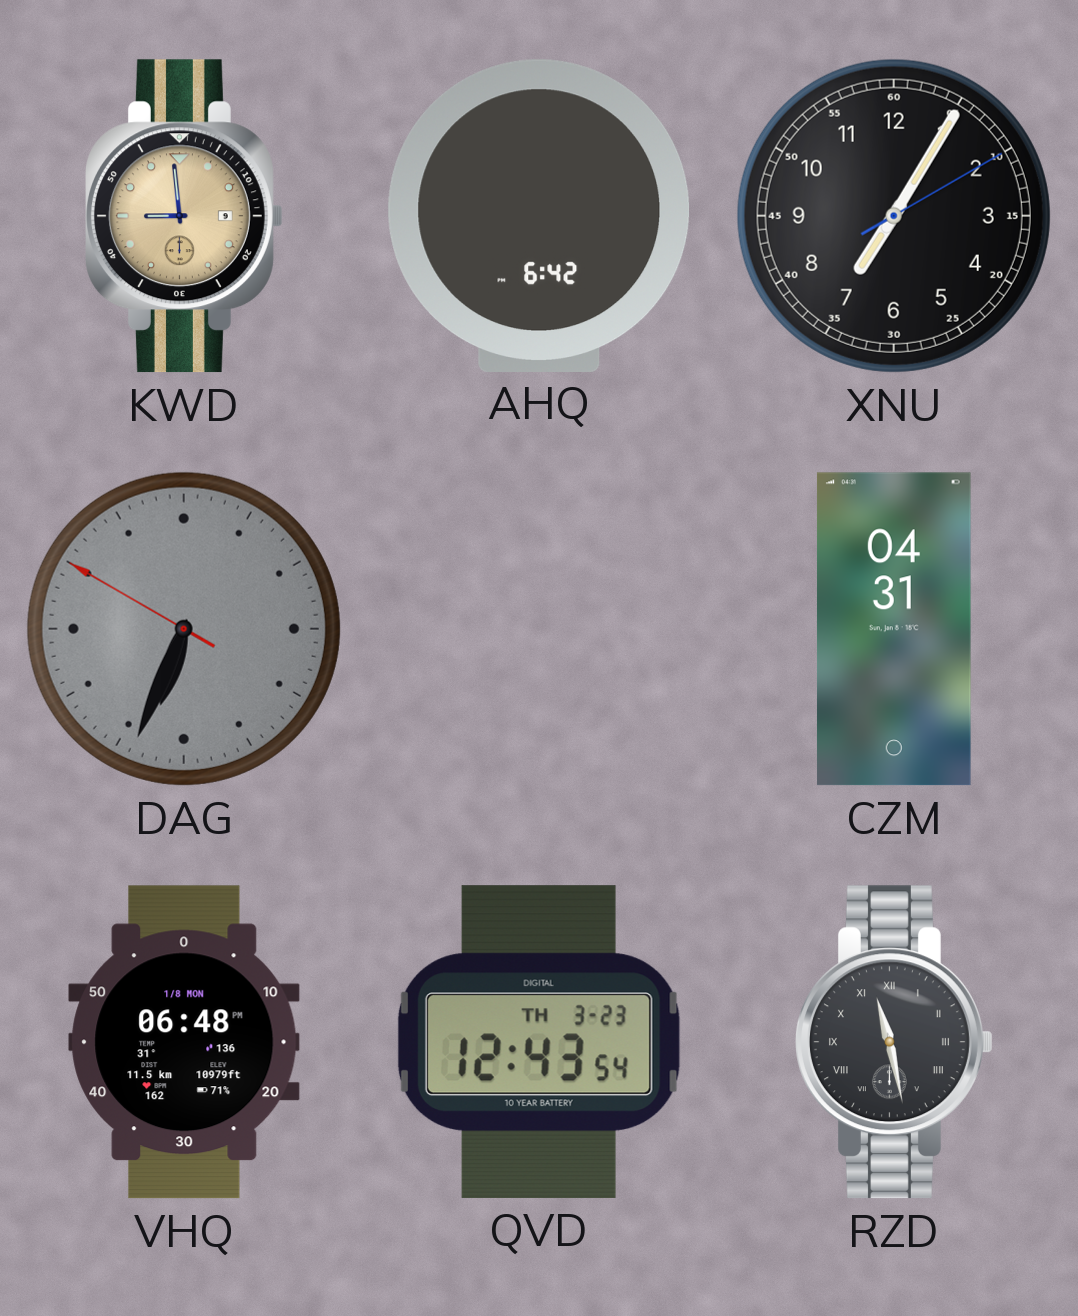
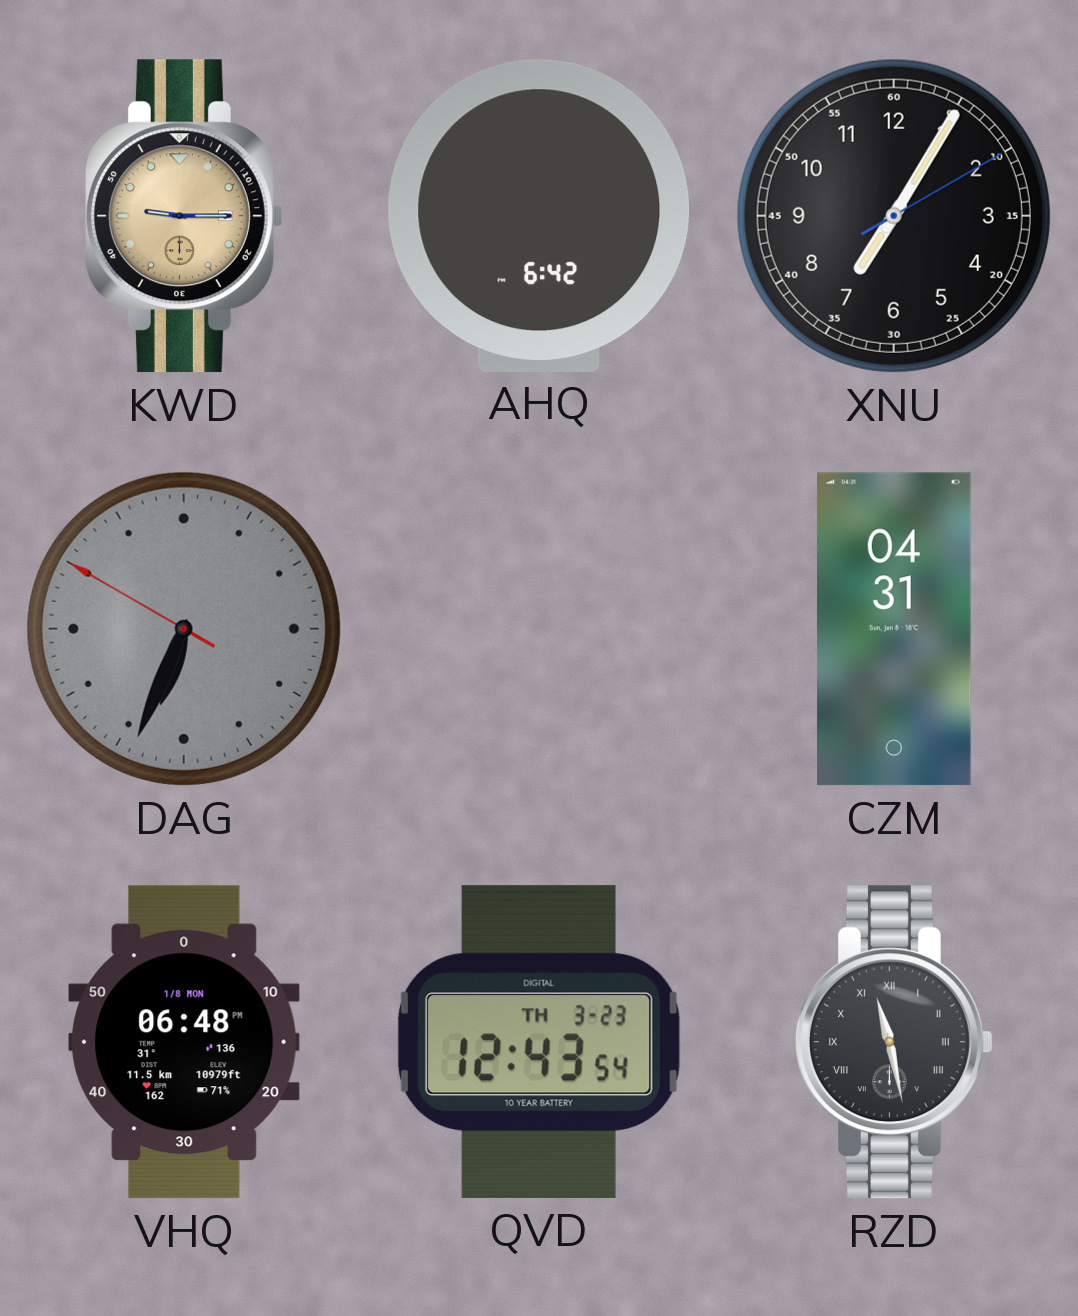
KWD: 8:59 -> 9:15 (185, 216)
